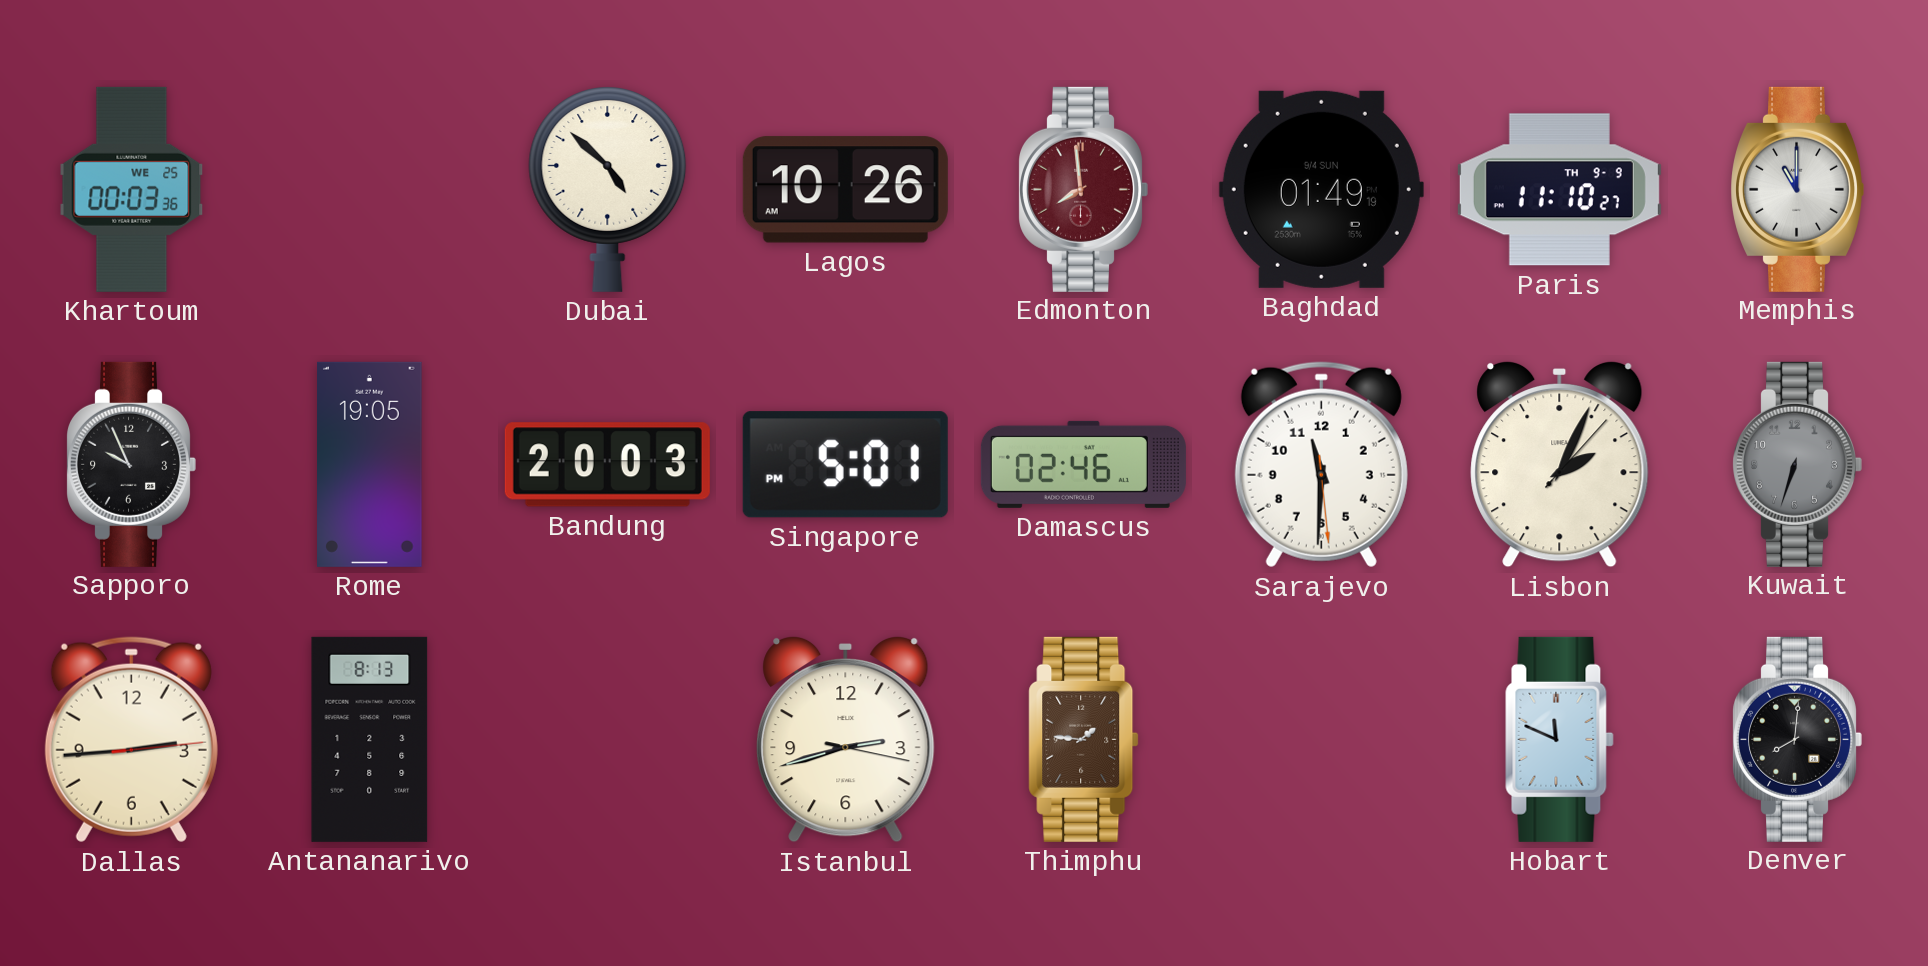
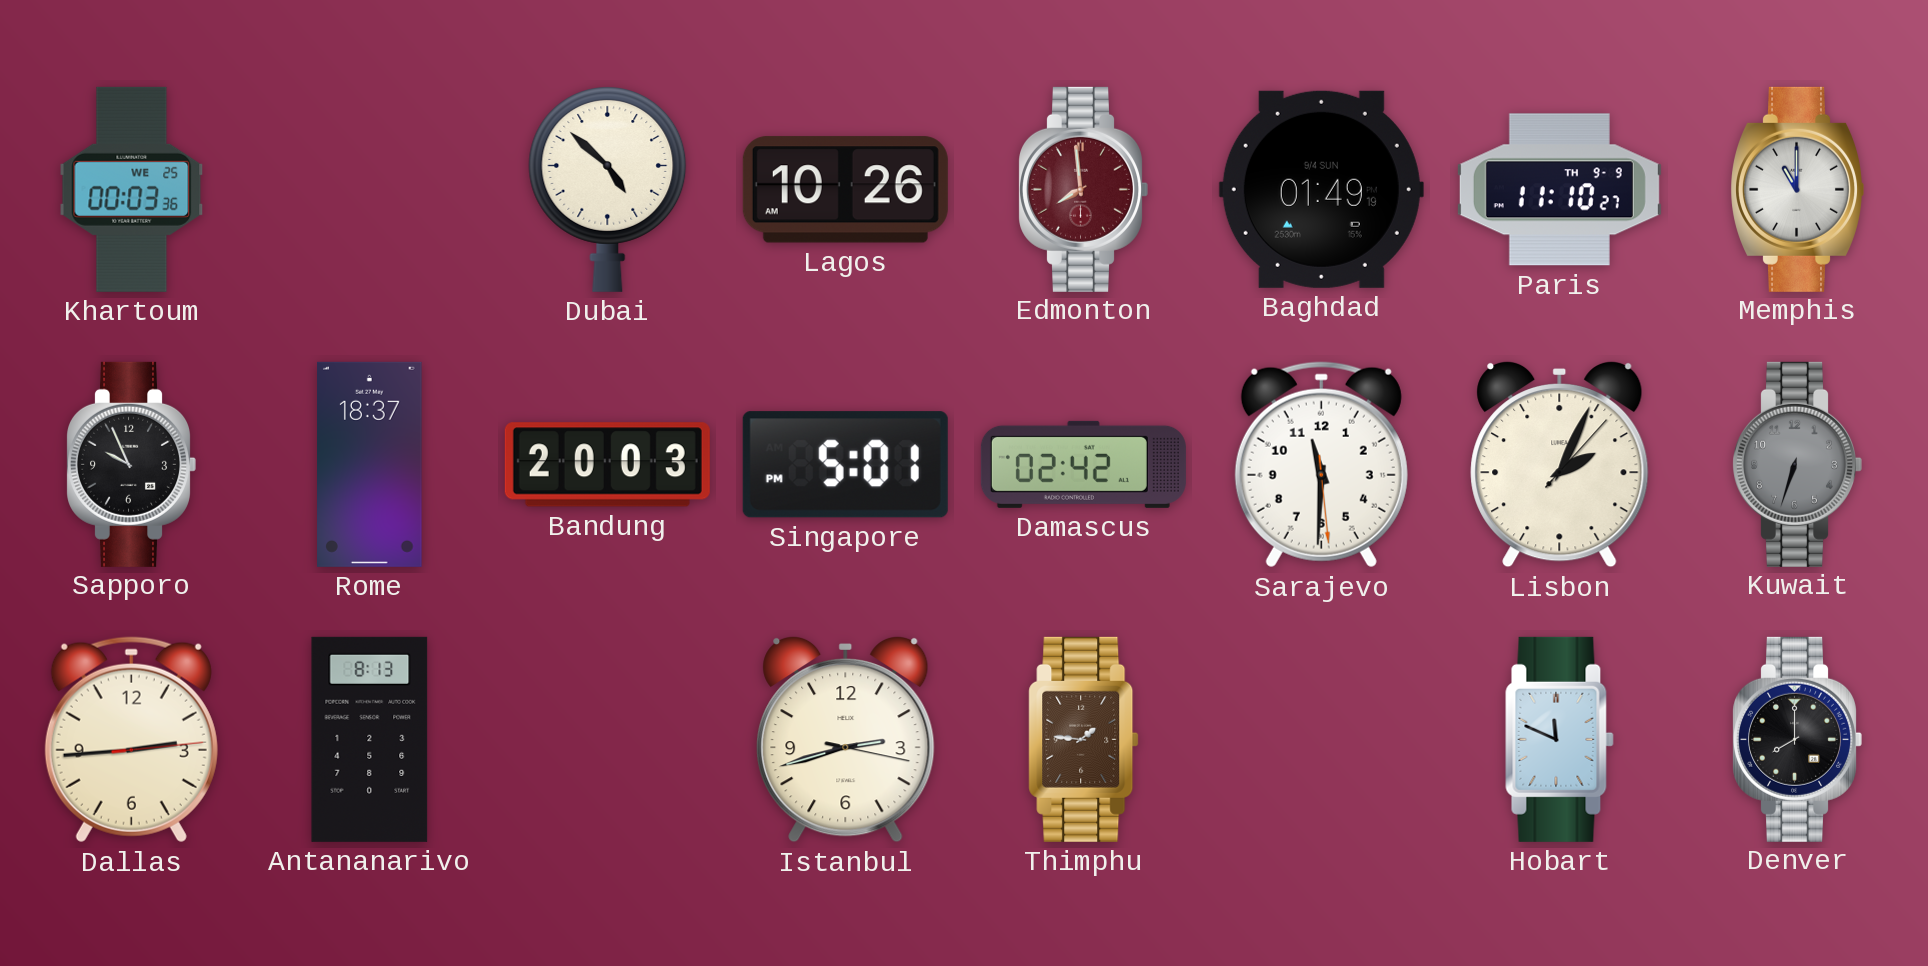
Rome: 19:05 -> 18:37 (370, 464)
Damascus: 02:46 -> 02:42 (1083, 464)
Denver: 8:01 -> 8:00 (1797, 739)
